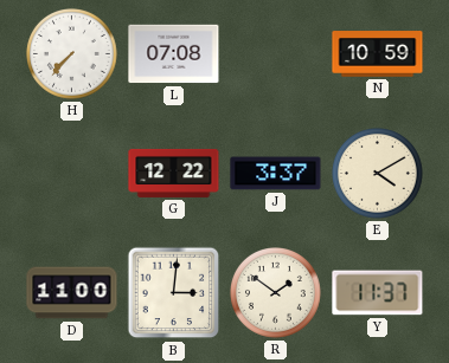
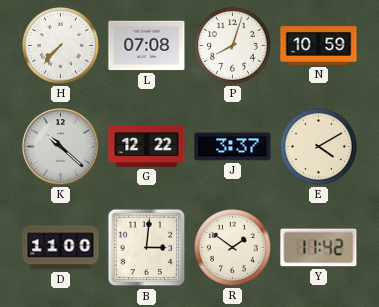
P: none -> 8:03 (233, 46)
K: none -> 10:22 (61, 147)
Y: 11:37 -> 11:42 (319, 248)
